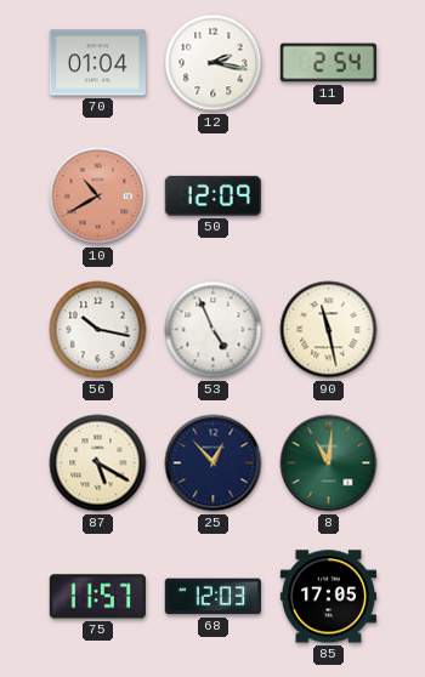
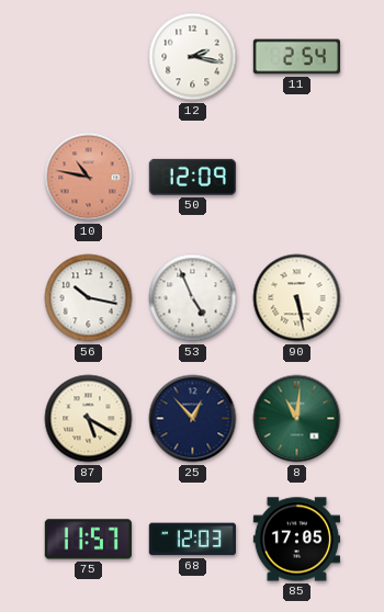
70: 01:04 -> none (97, 63)
10: 10:40 -> 10:47 (89, 178)
90: 11:28 -> 5:28 (297, 298)
